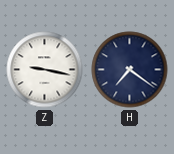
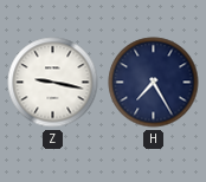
H: 7:21 -> 7:25 (154, 83)
